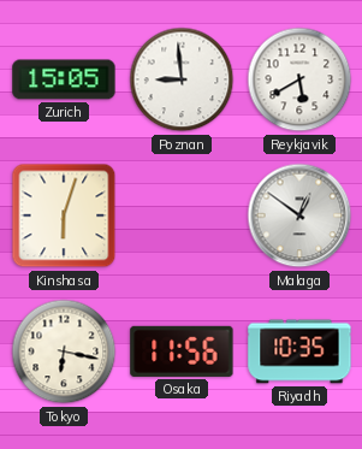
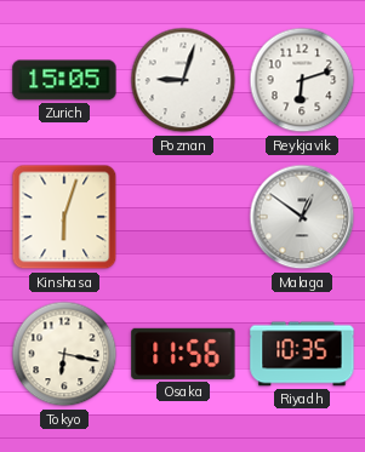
Poznan: 8:59 -> 9:03 (183, 80)
Reykjavik: 5:40 -> 6:12 (302, 80)
